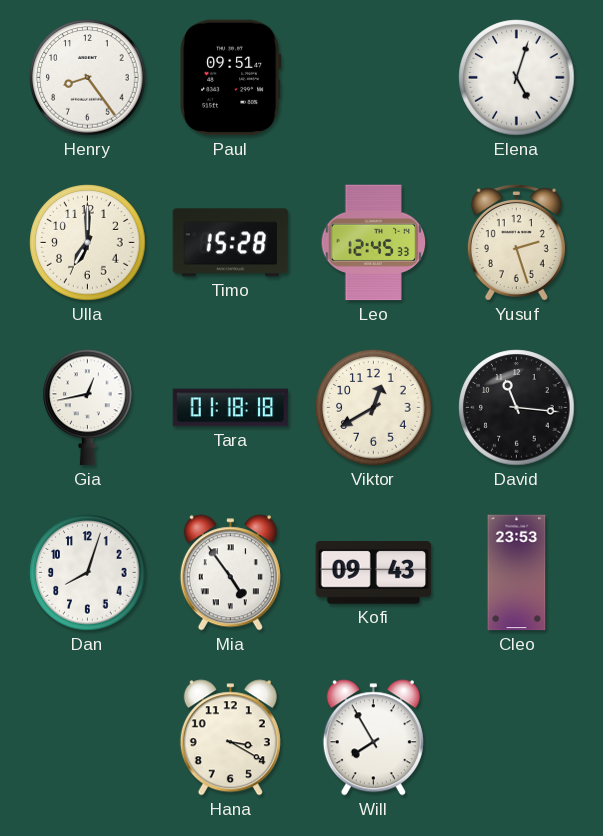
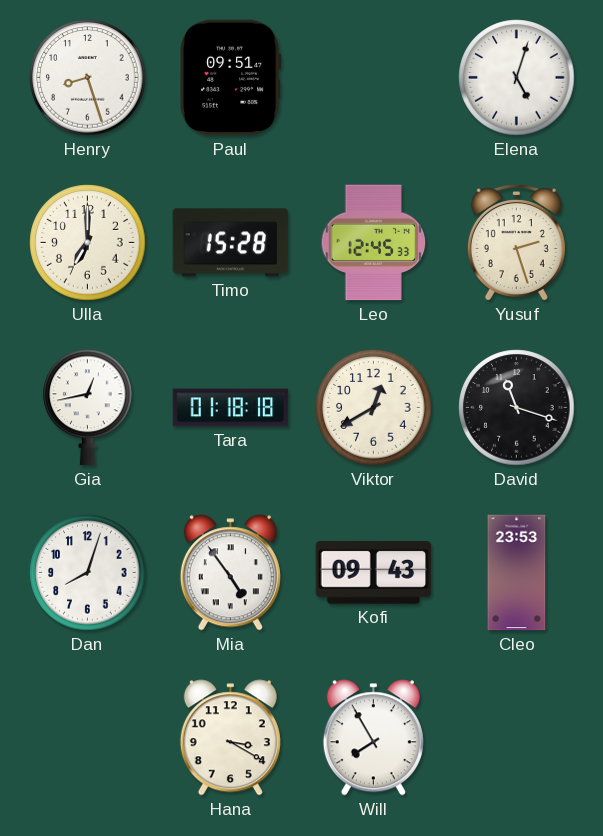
Henry: 8:24 -> 8:27 (88, 78)
David: 11:16 -> 11:18 (517, 408)
